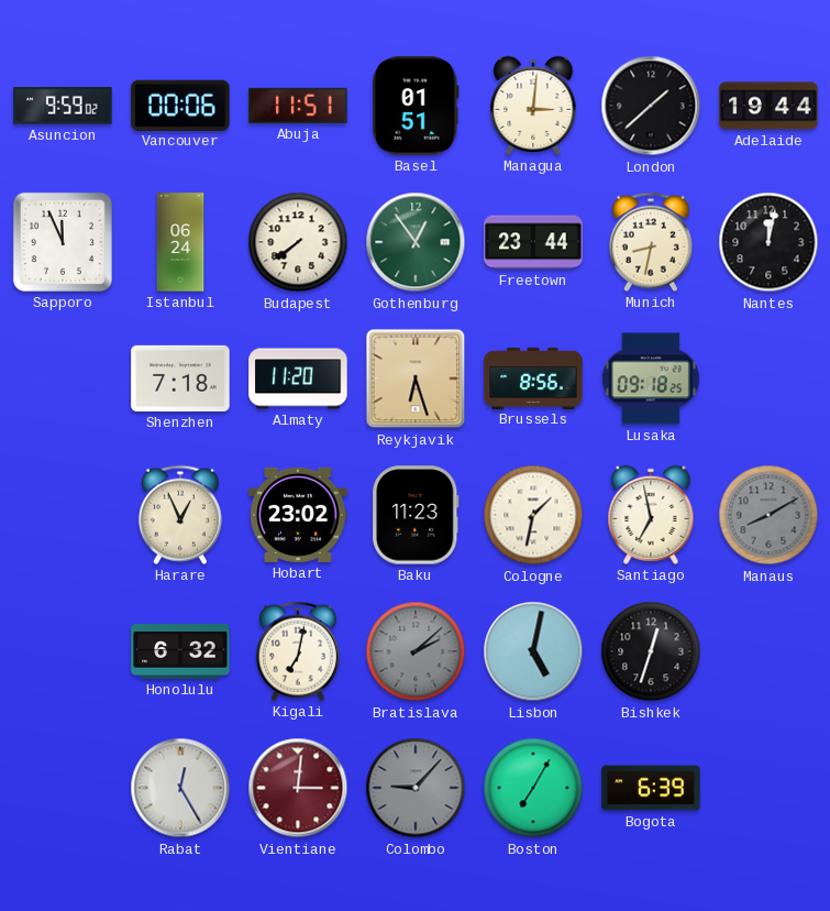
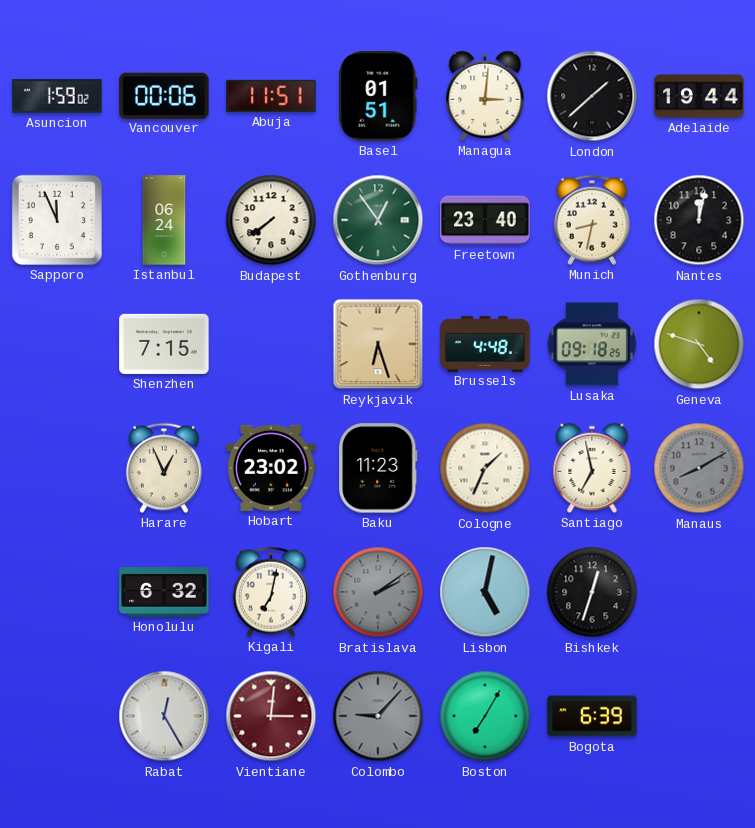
Asuncion: 9:59 -> 1:59 (57, 96)
Freetown: 23:44 -> 23:40 (485, 220)
Shenzhen: 7:18 -> 7:15 (164, 344)
Almaty: 11:20 -> none (298, 378)
Brussels: 8:56 -> 4:48 (485, 343)
Geneva: none -> 4:48 (699, 344)
Cologne: 1:32 -> 1:34 (485, 468)
Bratislava: 2:08 -> 2:09 (378, 592)
